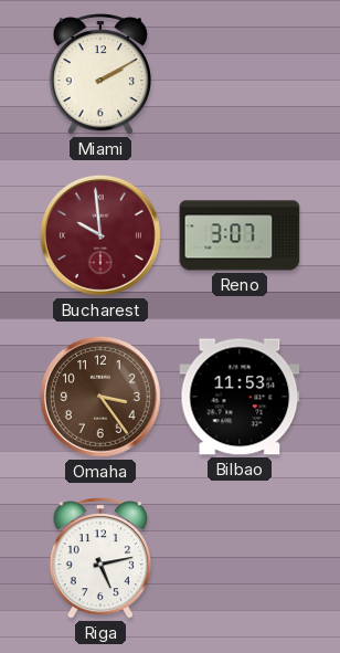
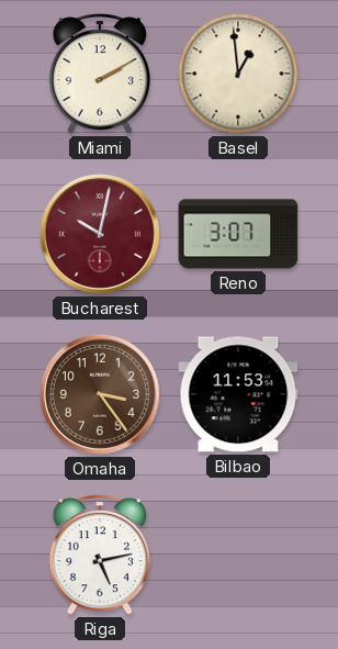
Basel: none -> 12:59 (238, 74)
Bucharest: 9:59 -> 10:02 (100, 234)
